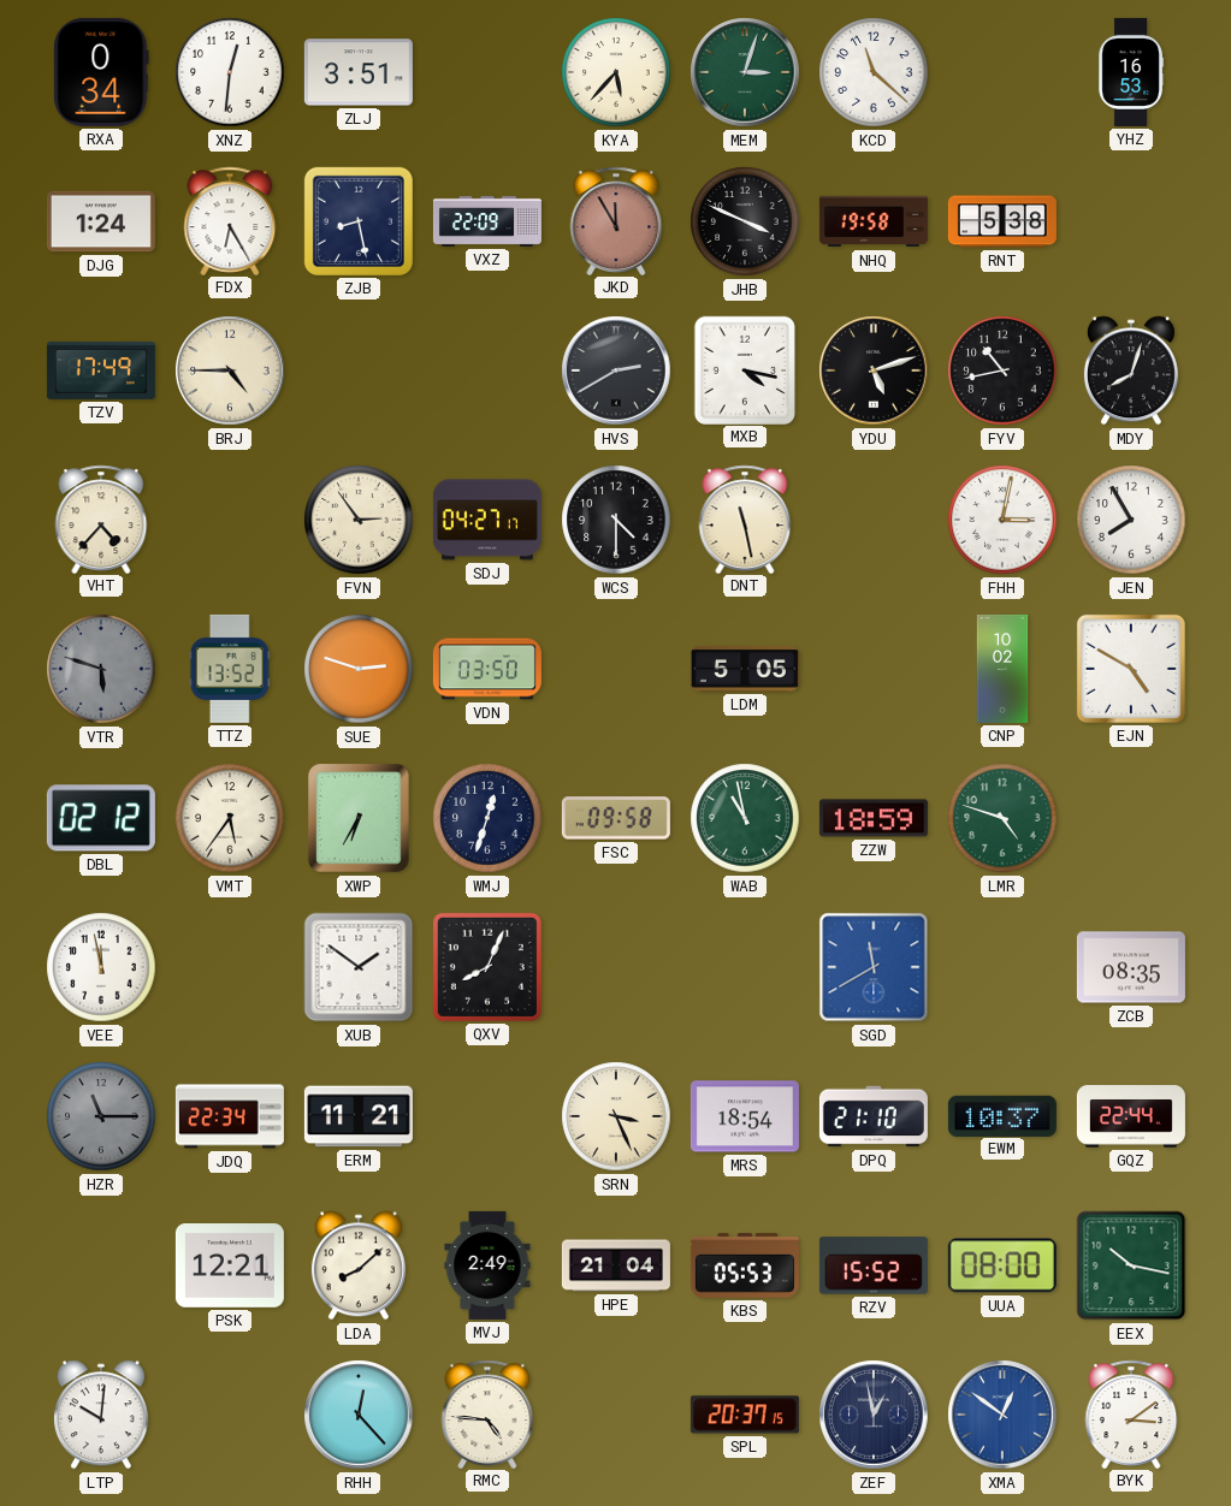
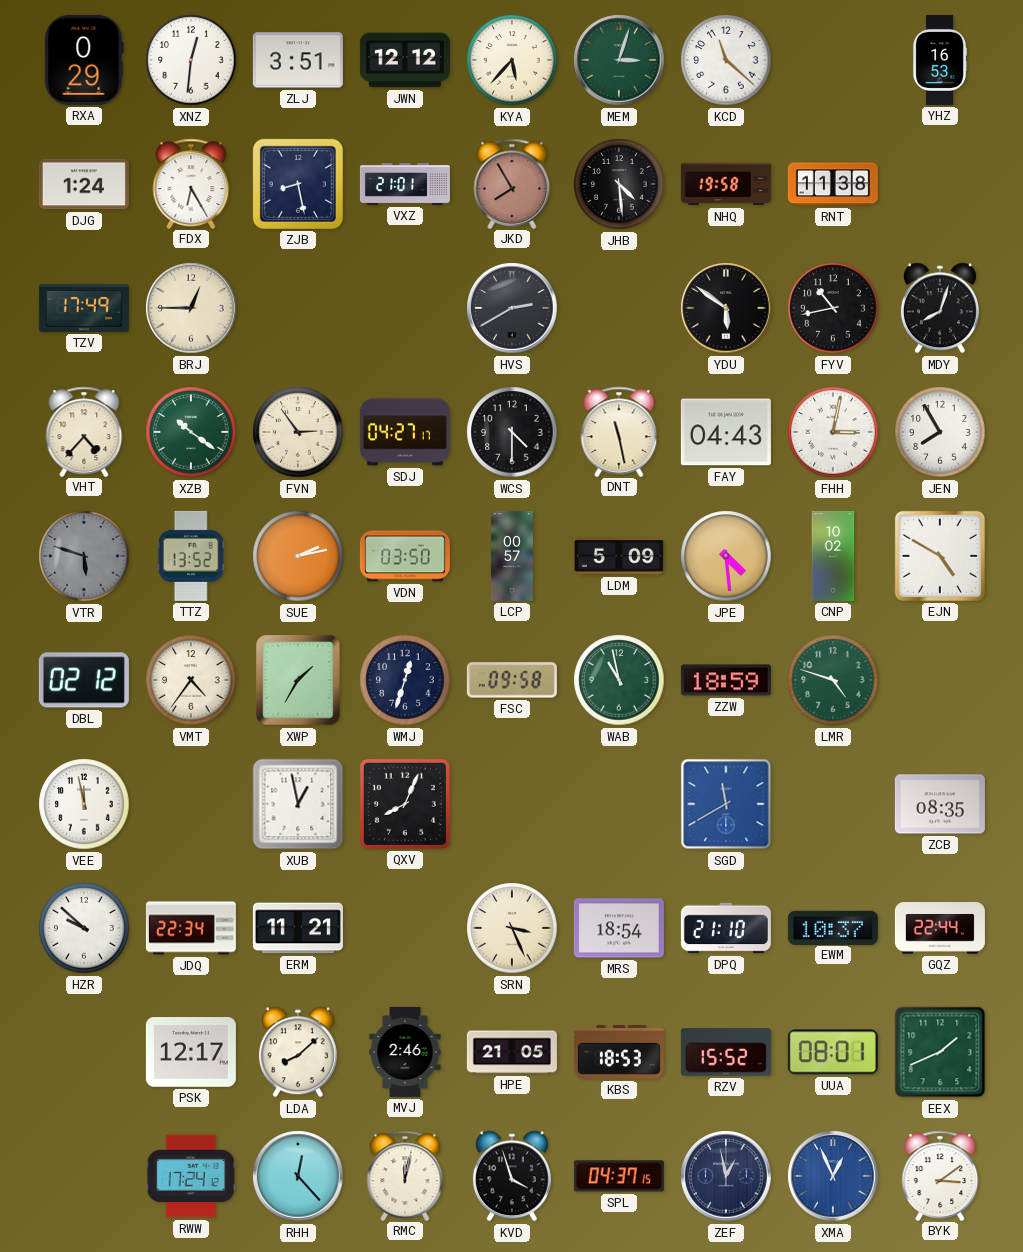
RXA: 0:34 -> 0:29 (84, 60)
JWN: none -> 12:12 (405, 60)
VXZ: 22:09 -> 21:01 (405, 184)
JKD: 11:55 -> 7:55 (512, 183)
JHB: 3:49 -> 4:29 (619, 184)
RNT: 5:38 -> 11:38 (833, 184)
BRJ: 4:45 -> 12:45 (191, 308)
MXB: 4:17 -> none (745, 369)
YDU: 5:12 -> 5:51 (726, 308)
XZB: none -> 10:21 (191, 432)
FAY: none -> 04:43 (726, 432)
SUE: 2:48 -> 2:13 (298, 556)
LCP: none -> 00:57 (512, 556)
LDM: 5:05 -> 5:09 (619, 556)
JPE: none -> 4:29 (726, 556)
VMT: 5:36 -> 4:36 (191, 680)
XWP: 6:35 -> 1:35 (299, 681)
XUB: 1:51 -> 12:58 (298, 804)
HZR: 11:15 -> 9:52 (84, 928)
HZR dial: grey -> white (84, 928)
PSK: 12:21 -> 12:17 (191, 1053)
MVJ: 2:49 -> 2:46 (405, 1052)
HPE: 21:04 -> 21:05 (512, 1052)
KBS: 05:53 -> 18:53 (619, 1052)
UUA: 08:00 -> 08:01 (833, 1052)
EEX: 10:17 -> 1:41 (940, 1052)
LTP: 10:01 -> none (101, 1415)
RWW: none -> 17:24 (191, 1176)
RMC: 4:46 -> 12:02 (405, 1175)
KVD: none -> 3:57 (512, 1176)
SPL: 20:37 -> 04:37 (619, 1176)
XMA: 12:51 -> 12:56 (833, 1176)
